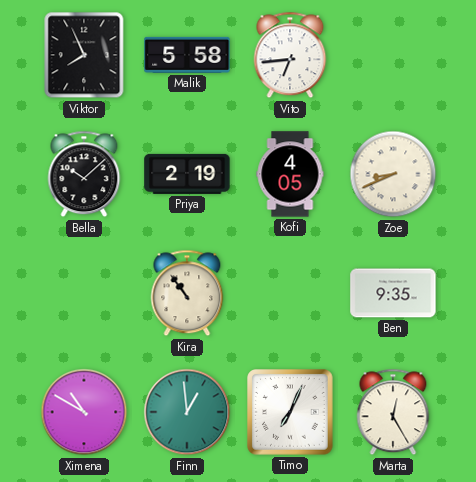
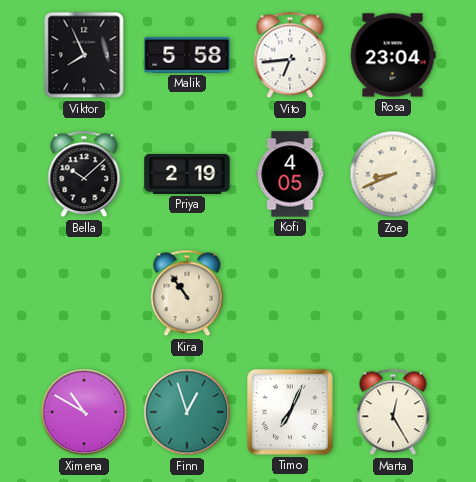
Rosa: none -> 23:04 (393, 55)
Ben: 9:35 -> none (393, 293)
Finn: 12:59 -> 12:57 (187, 412)
